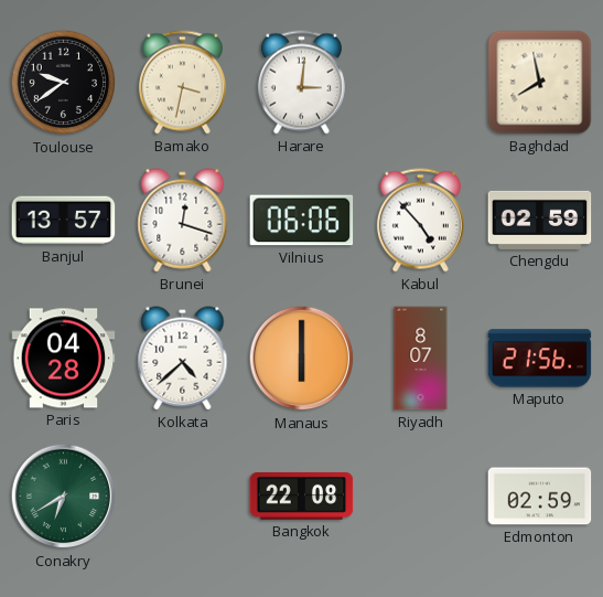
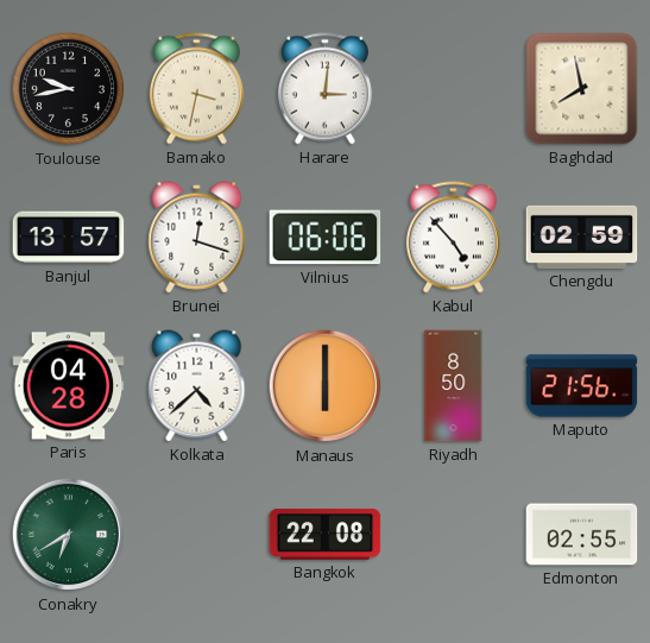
Toulouse: 9:39 -> 9:43 (69, 89)
Riyadh: 8:07 -> 8:50 (454, 386)
Edmonton: 02:59 -> 02:55 (582, 535)
